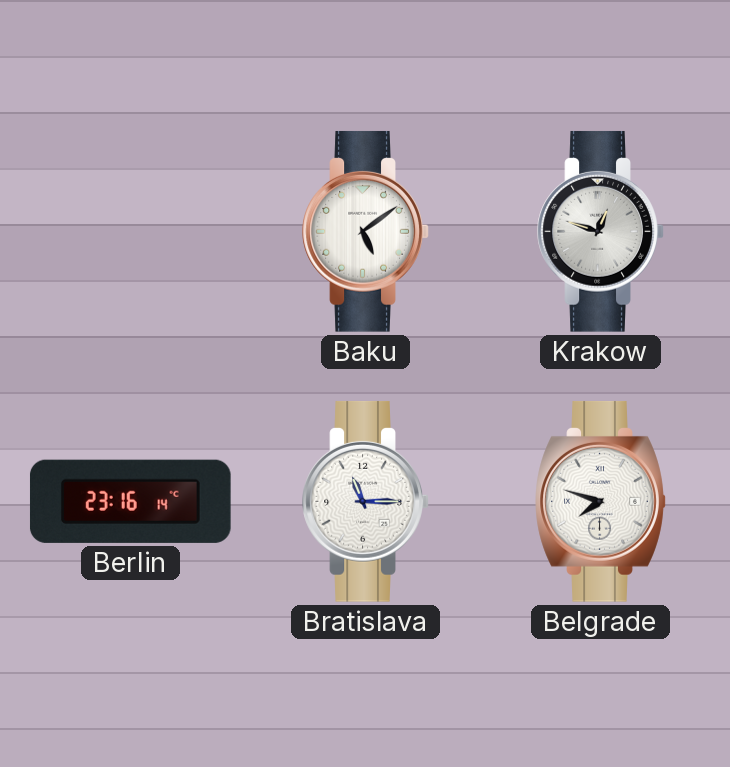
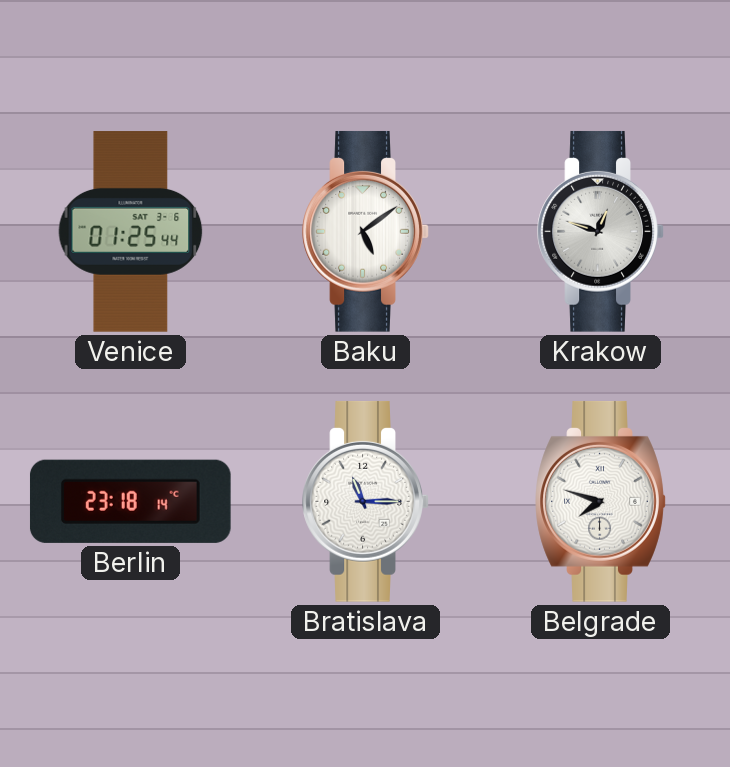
Venice: none -> 01:25 (131, 232)
Berlin: 23:16 -> 23:18 (130, 501)
